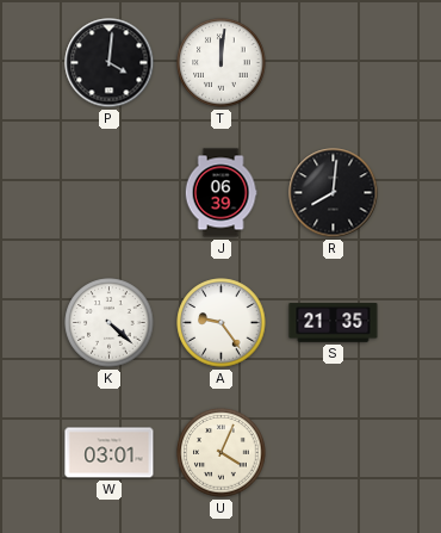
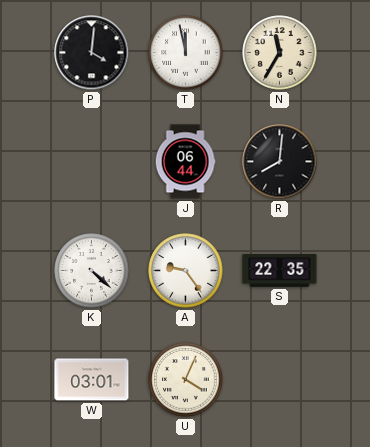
T: 12:01 -> 11:58 (186, 53)
N: none -> 11:35 (280, 53)
J: 06:39 -> 06:44 (185, 162)
S: 21:35 -> 22:35 (280, 271)
